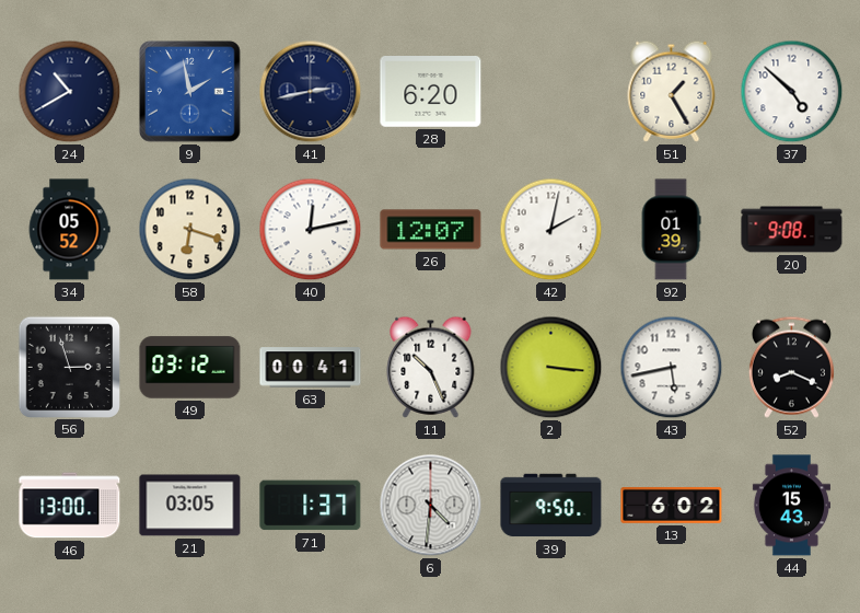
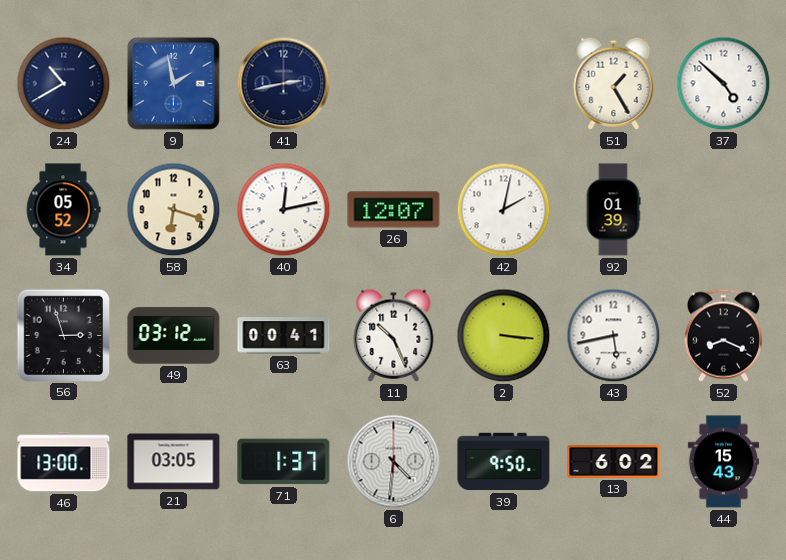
28: 6:20 -> none (431, 92)
20: 9:08 -> none (792, 230)
